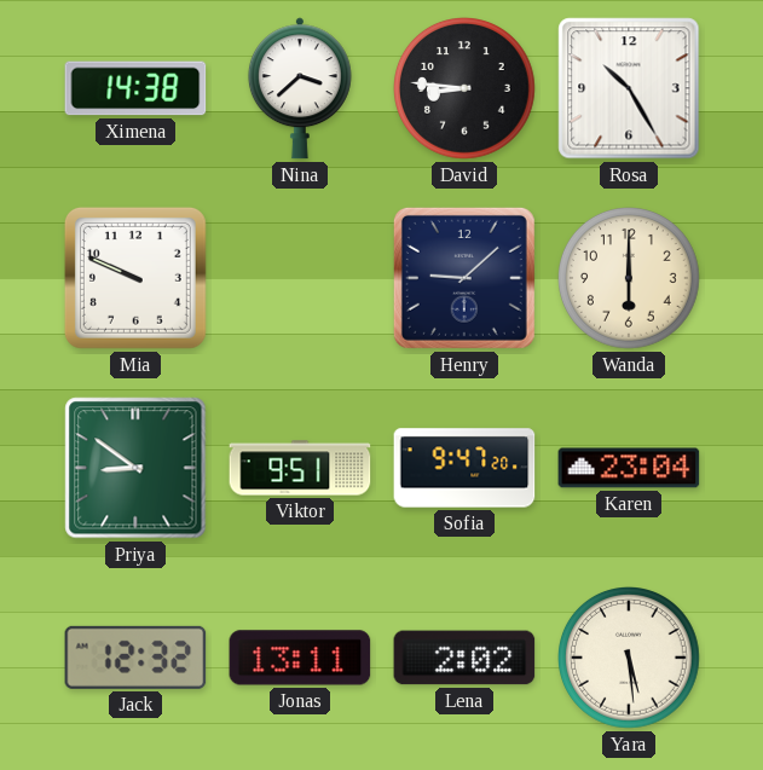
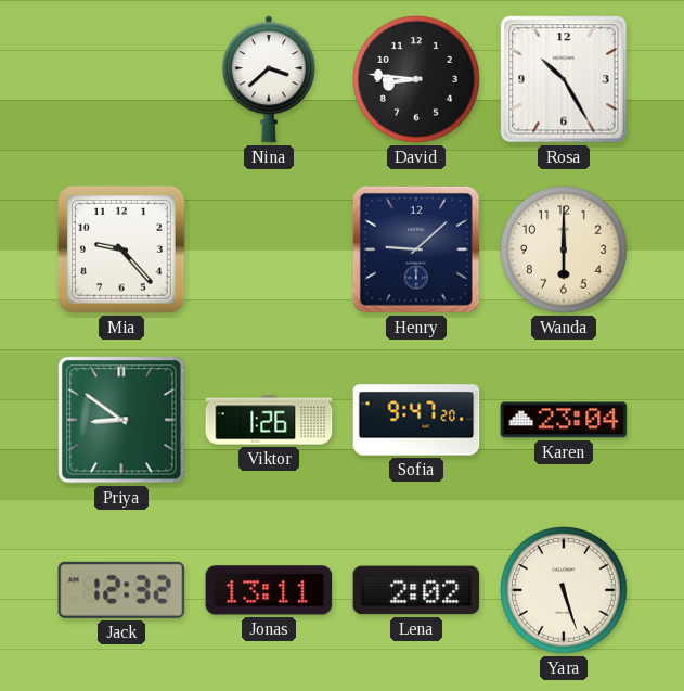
Ximena: 14:38 -> none (135, 88)
Mia: 9:49 -> 9:23 (121, 249)
Viktor: 9:51 -> 1:26 (269, 420)
Yara: 5:29 -> 5:27 (565, 591)
